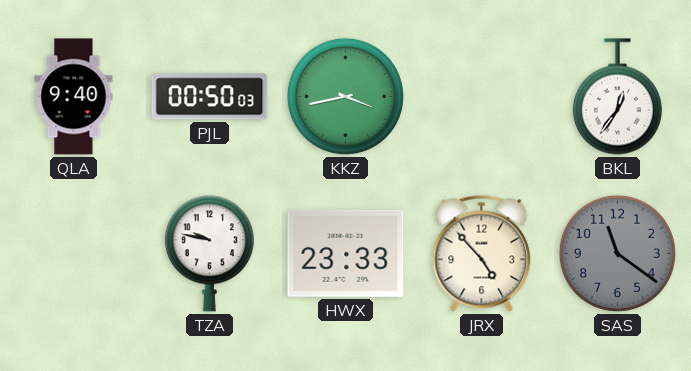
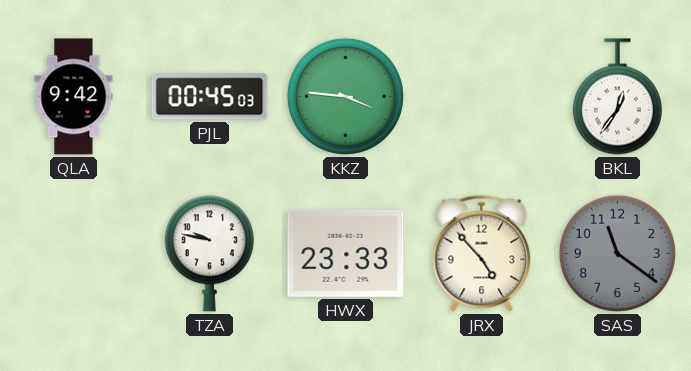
QLA: 9:40 -> 9:42 (74, 97)
PJL: 00:50 -> 00:45 (210, 97)
KKZ: 3:43 -> 3:46 (345, 96)
